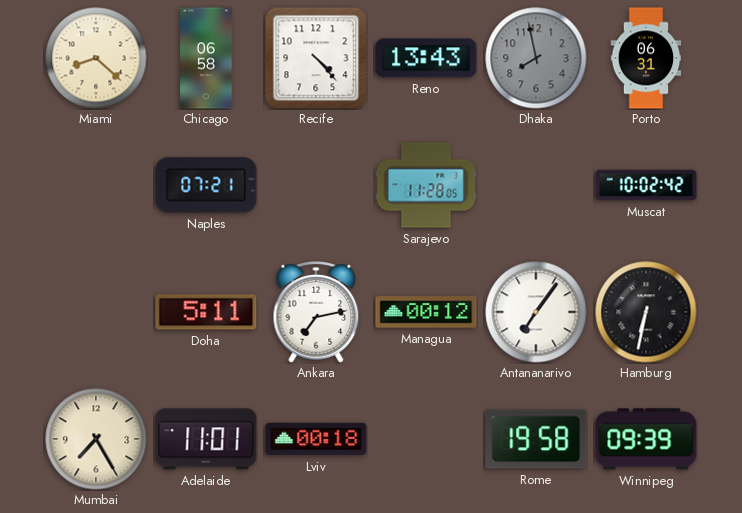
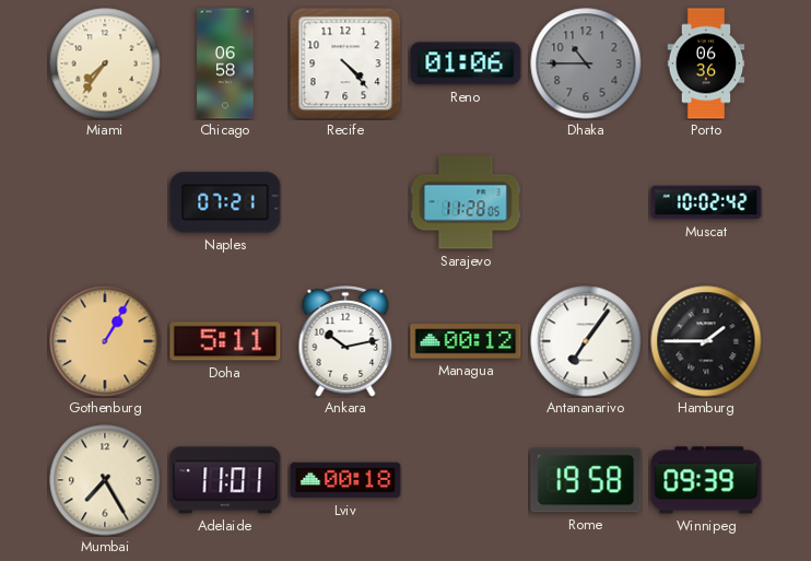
Miami: 8:22 -> 7:36 (105, 63)
Reno: 13:43 -> 01:06 (466, 63)
Dhaka: 7:58 -> 10:45 (586, 63)
Porto: 06:31 -> 06:36 (706, 63)
Gothenburg: none -> 1:05 (105, 341)
Ankara: 7:13 -> 10:13 (345, 341)
Hamburg: 6:32 -> 1:45 (706, 341)
